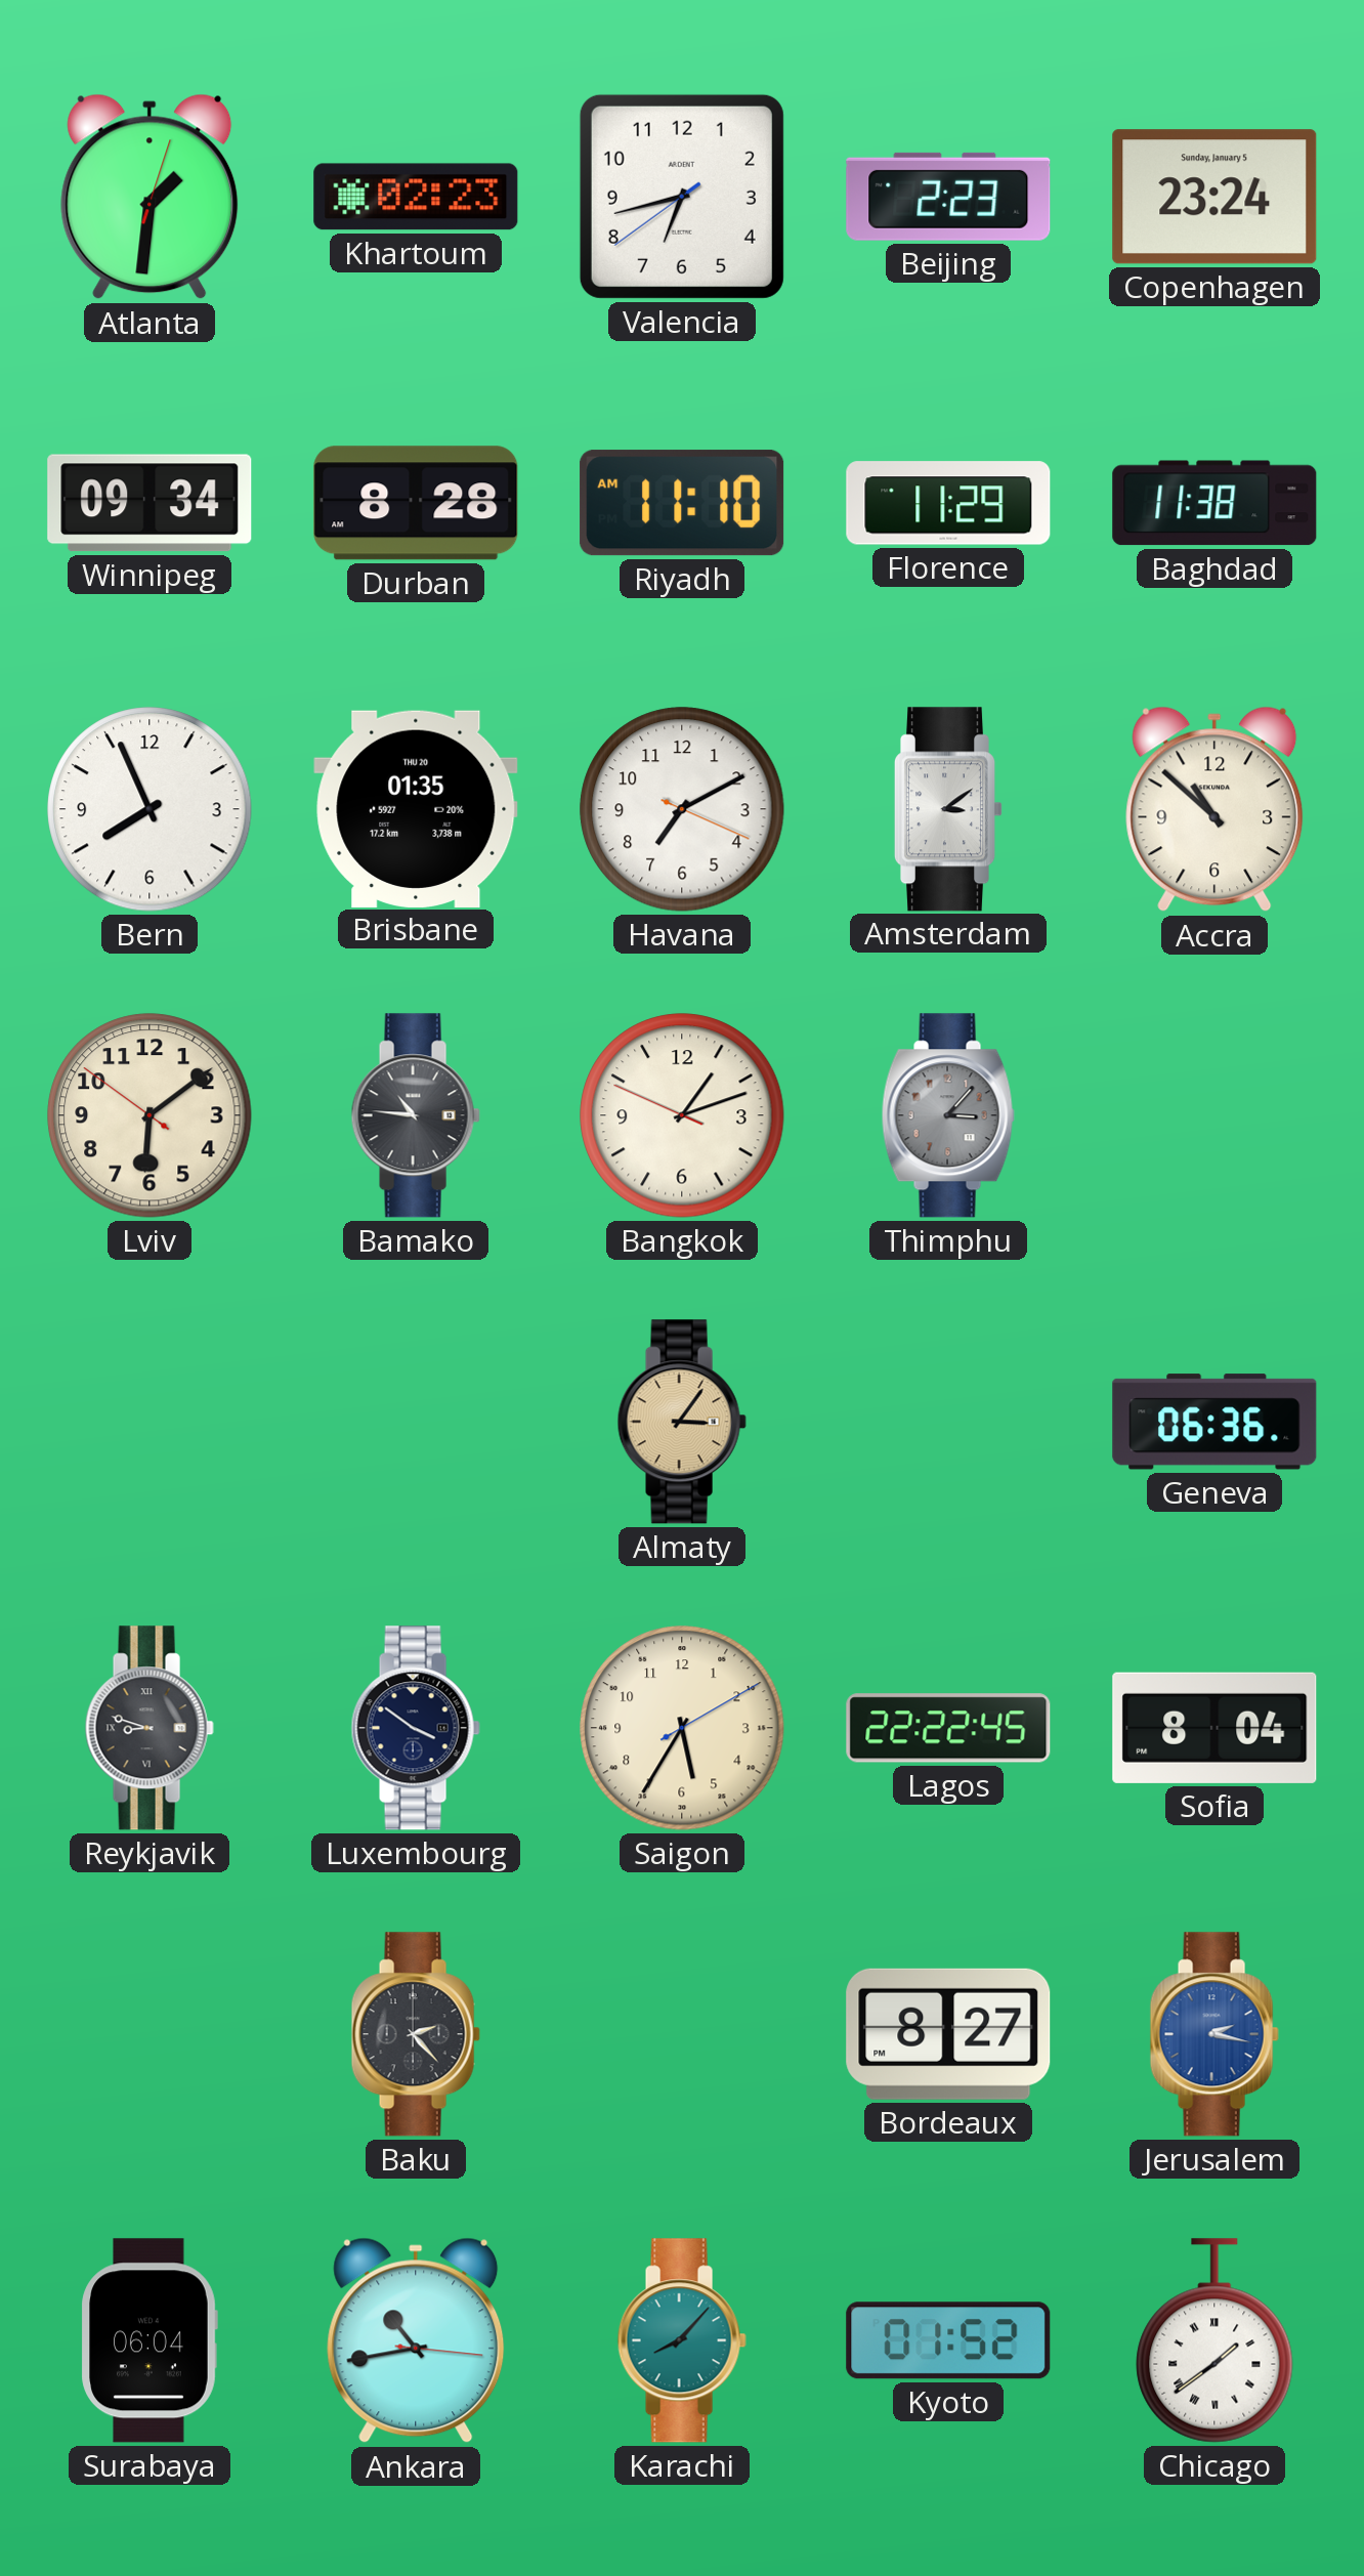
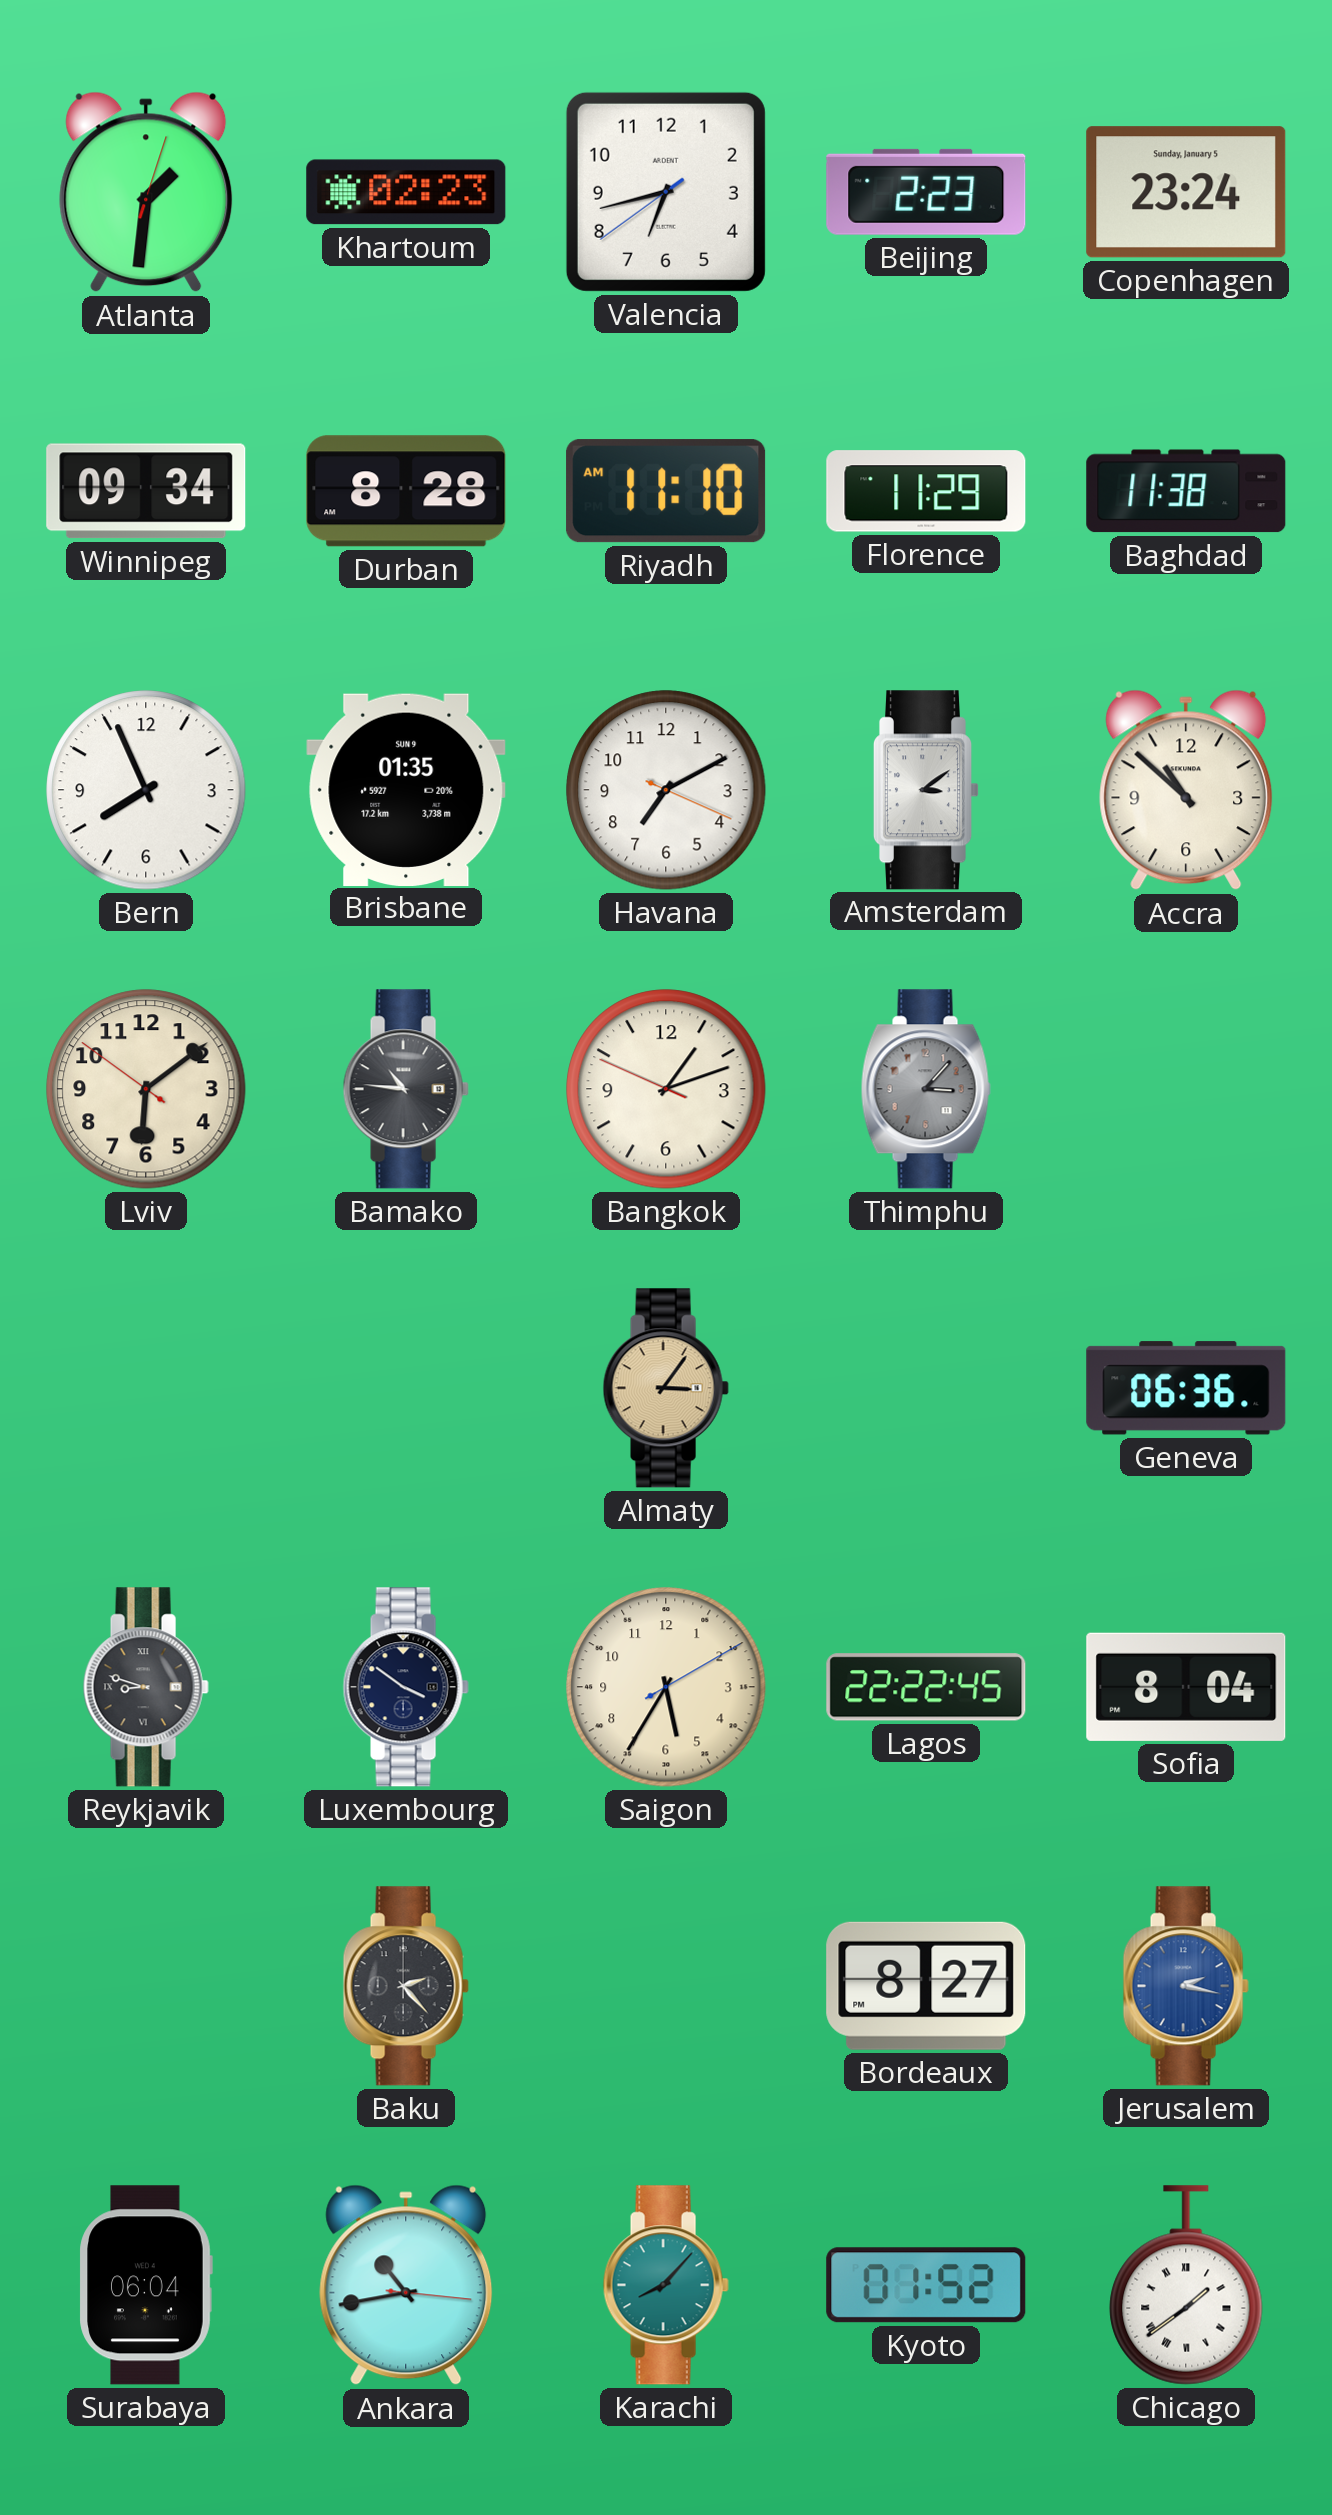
Brisbane date: THU 20 -> SUN 9 (406, 789)
